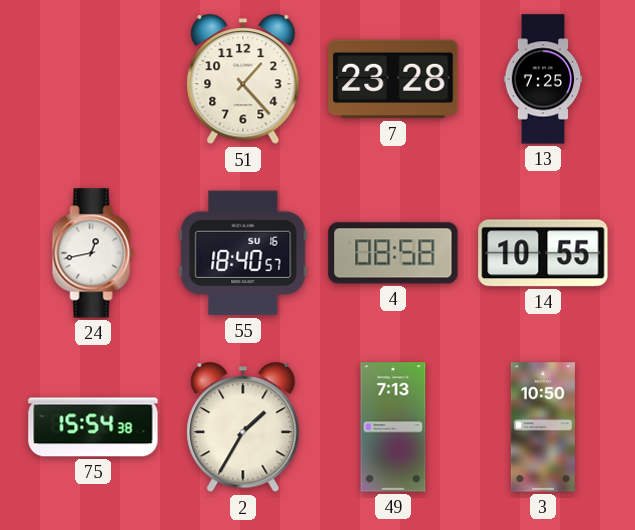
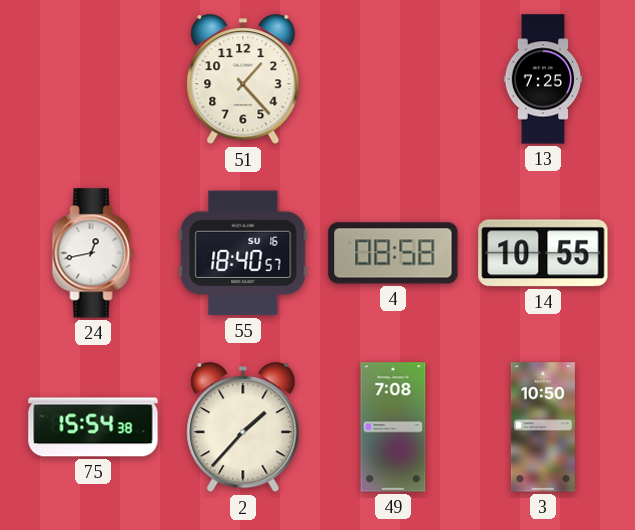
7: 23:28 -> none (393, 79)
2: 1:35 -> 1:37 (243, 428)
49: 7:13 -> 7:08 (393, 427)
